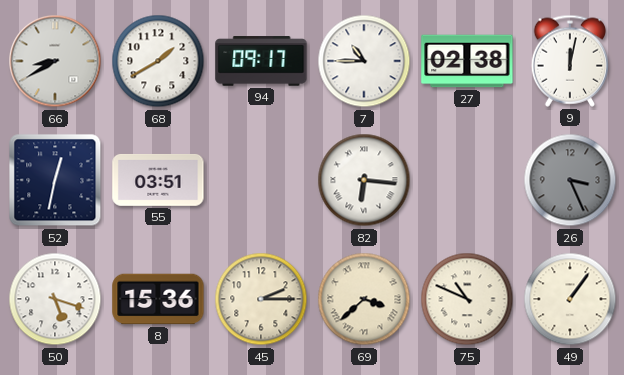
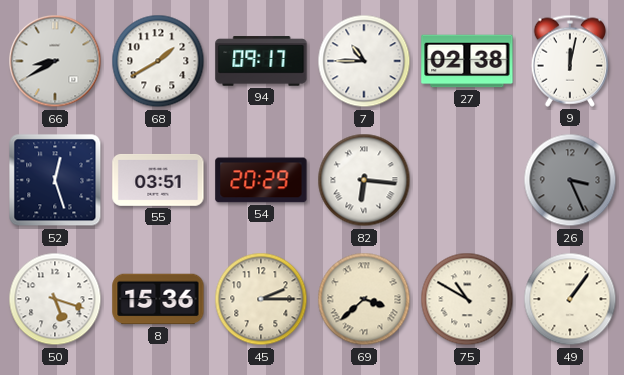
52: 12:32 -> 12:27 (55, 180)
54: none -> 20:29 (261, 180)
75: 10:49 -> 10:50 (467, 299)
